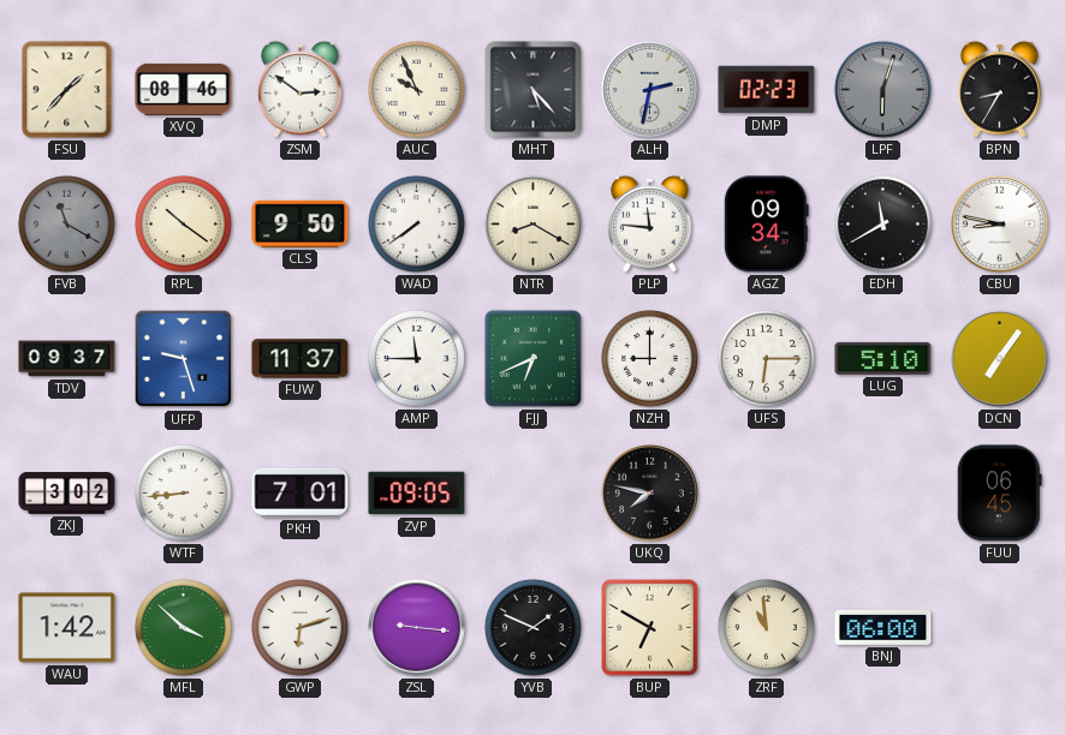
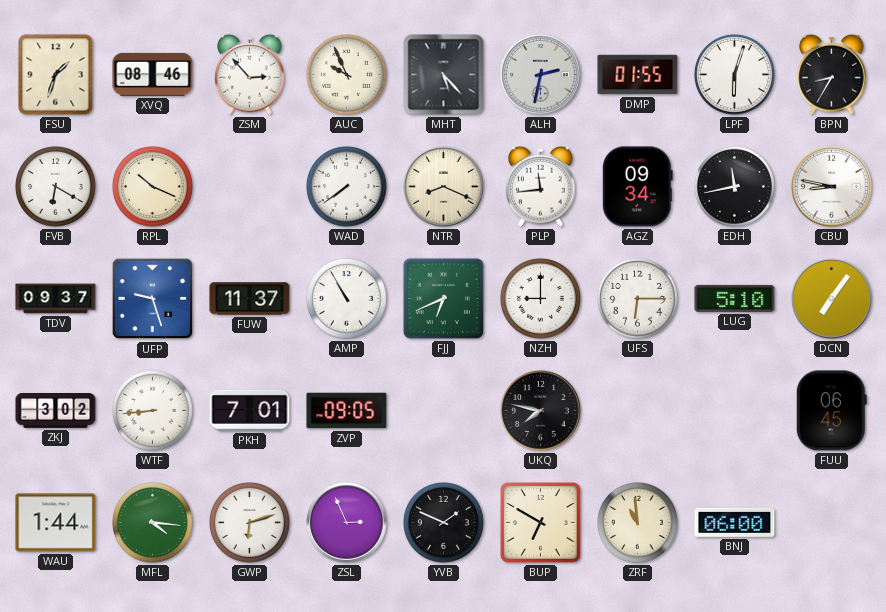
FSU: 1:37 -> 1:33 (56, 75)
ZSM: 2:51 -> 2:53 (250, 74)
DMP: 02:23 -> 01:55 (638, 75)
LPF dial: grey -> white (735, 75)
FVB: 11:20 -> 6:20 (56, 187)
FVB dial: grey -> white (56, 187)
RPL: 10:21 -> 10:19 (153, 187)
CLS: 9:50 -> none (301, 223)
NTR: 8:20 -> 8:19 (444, 187)
PLP: 11:46 -> 11:44 (541, 186)
EDH: 11:40 -> 11:43 (735, 187)
AMP: 11:45 -> 10:55 (347, 299)
WAU: 1:42 -> 1:44 (56, 523)
MFL: 3:52 -> 4:16 (153, 523)
ZSL: 9:16 -> 2:56 (347, 523)
